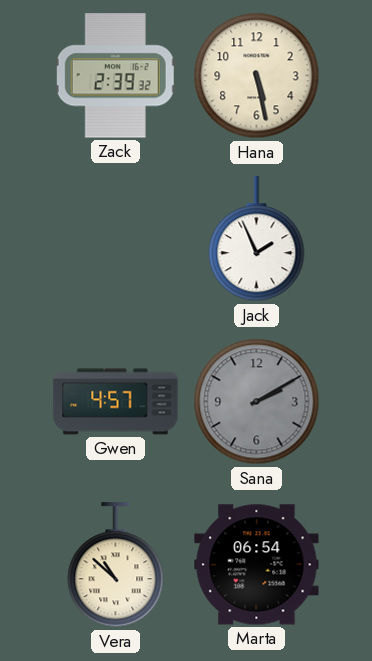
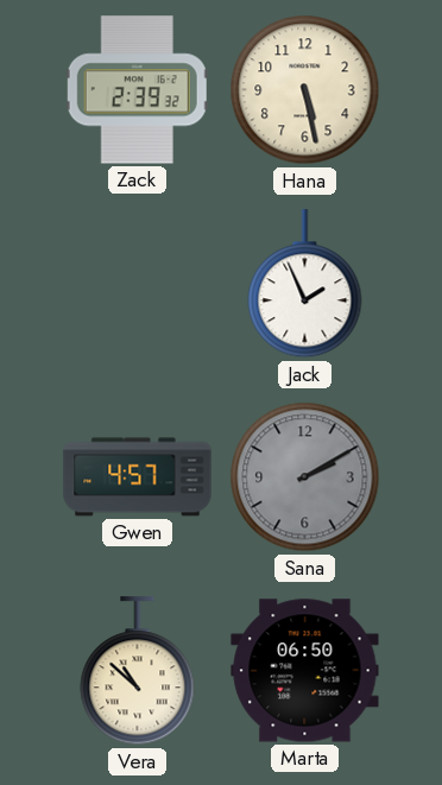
Marta: 06:54 -> 06:50 (305, 671)
